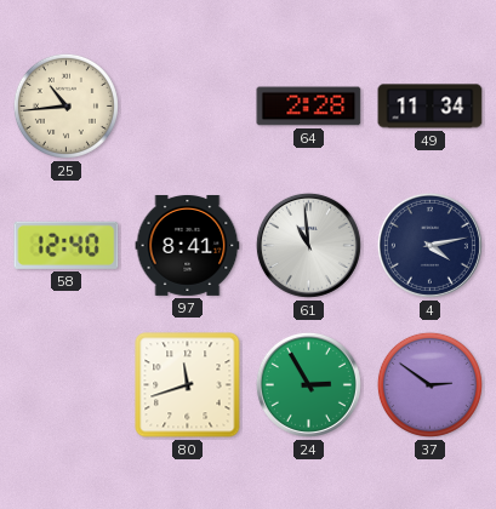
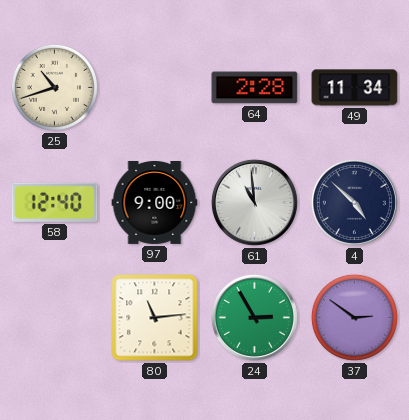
25: 10:44 -> 10:42 (54, 87)
97: 8:41 -> 9:00 (155, 202)
4: 4:13 -> 4:52 (354, 202)
80: 11:42 -> 11:14 (155, 318)
